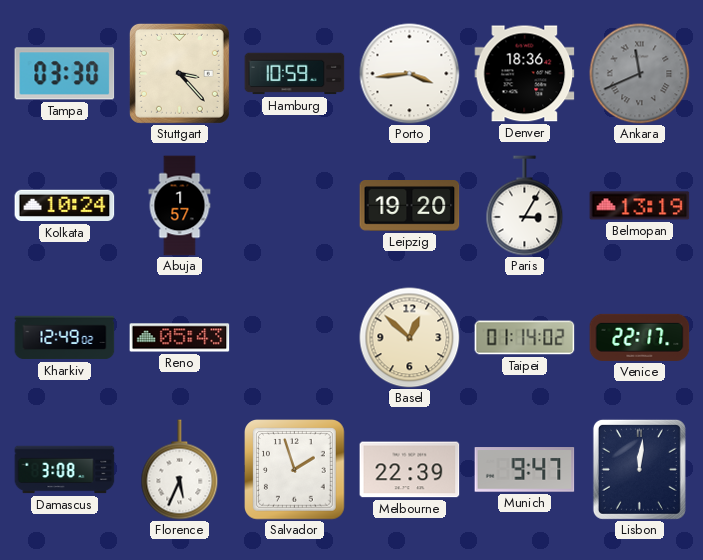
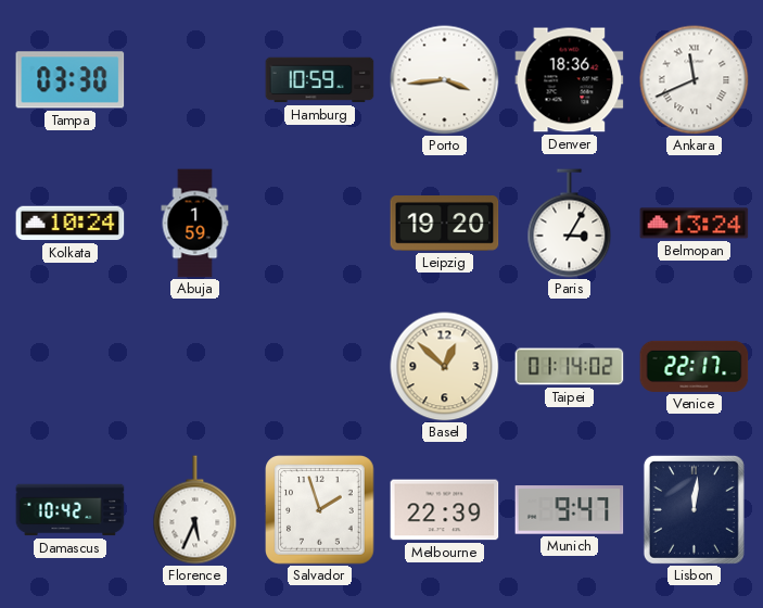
Stuttgart: 3:23 -> none (179, 73)
Ankara dial: grey -> white (695, 80)
Abuja: 1:57 -> 1:59 (195, 224)
Belmopan: 13:19 -> 13:24 (695, 224)
Kharkiv: 12:49 -> none (65, 338)
Reno: 05:43 -> none (180, 338)
Damascus: 3:08 -> 10:42 (71, 510)
